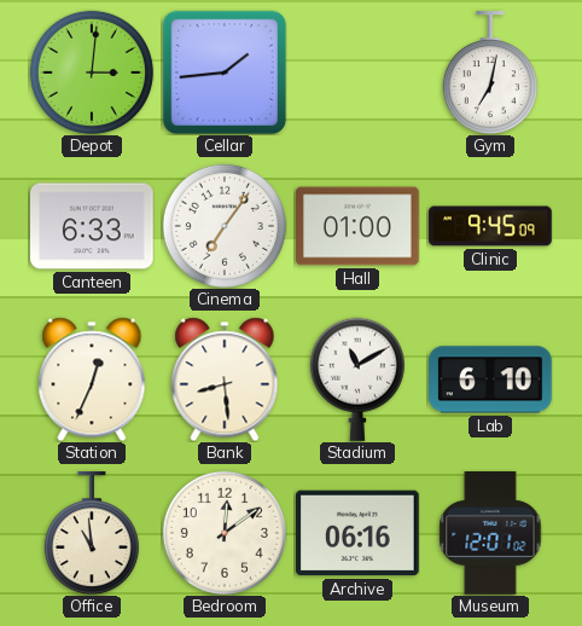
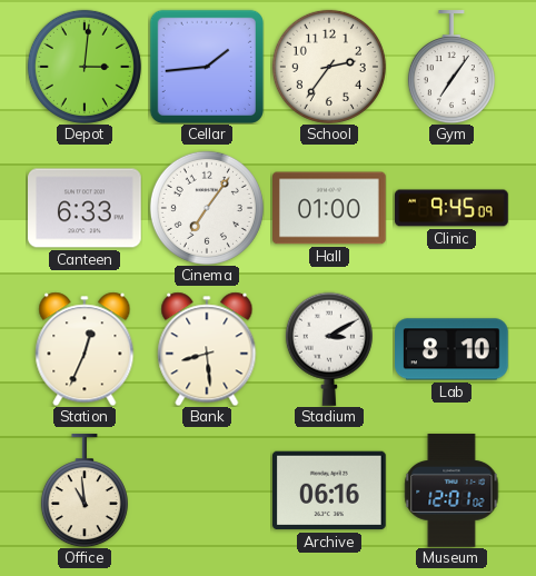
School: none -> 2:36 (329, 67)
Gym: 7:02 -> 7:06 (451, 67)
Stadium: 11:10 -> 3:10 (329, 349)
Lab: 6:10 -> 8:10 (453, 349)
Bedroom: 12:09 -> none (225, 533)
